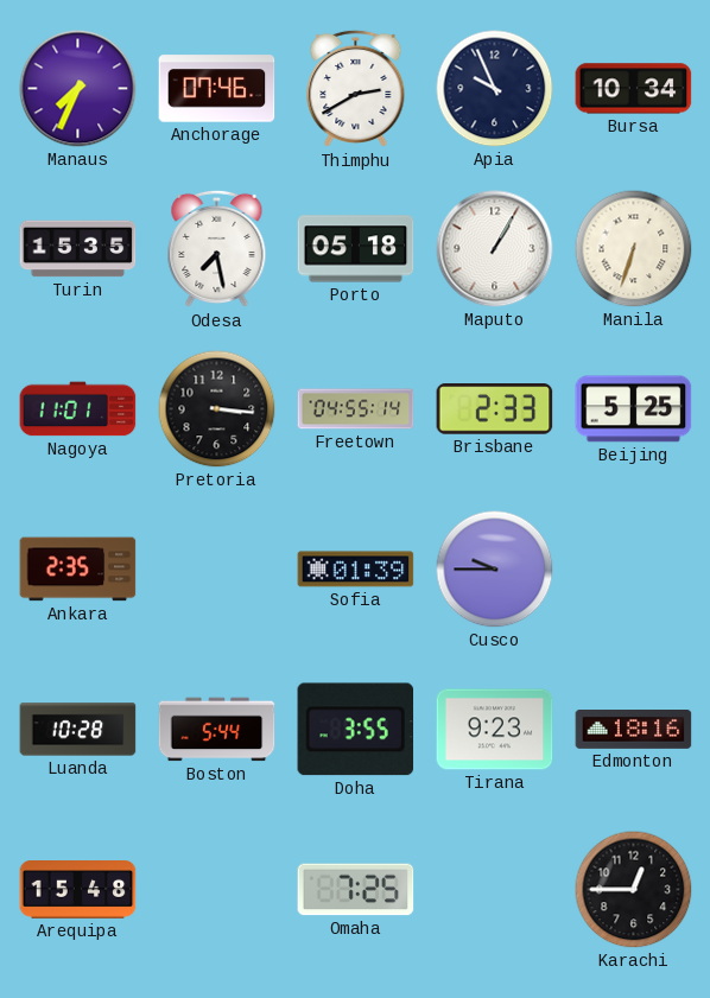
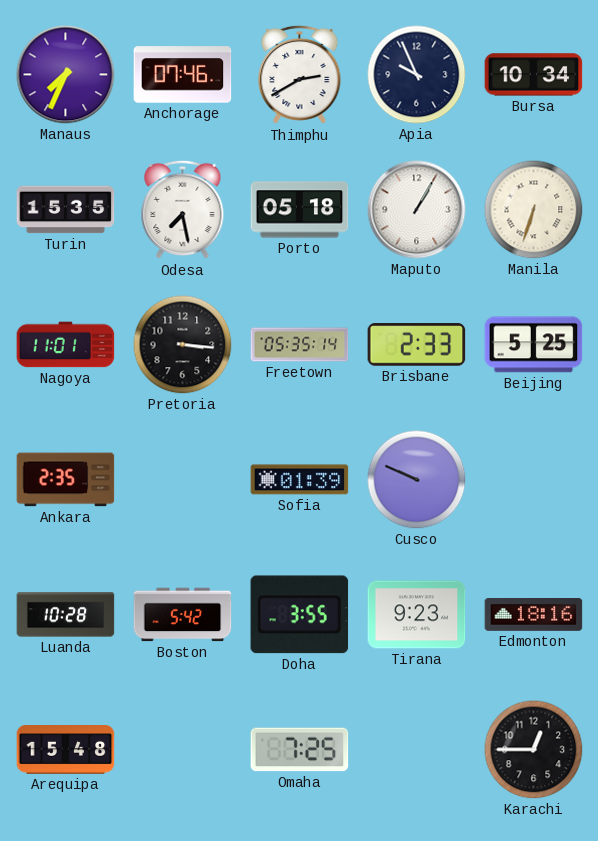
Freetown: 04:55 -> 05:35 (300, 345)
Cusco: 9:45 -> 9:49 (417, 480)
Boston: 5:44 -> 5:42 (183, 615)
